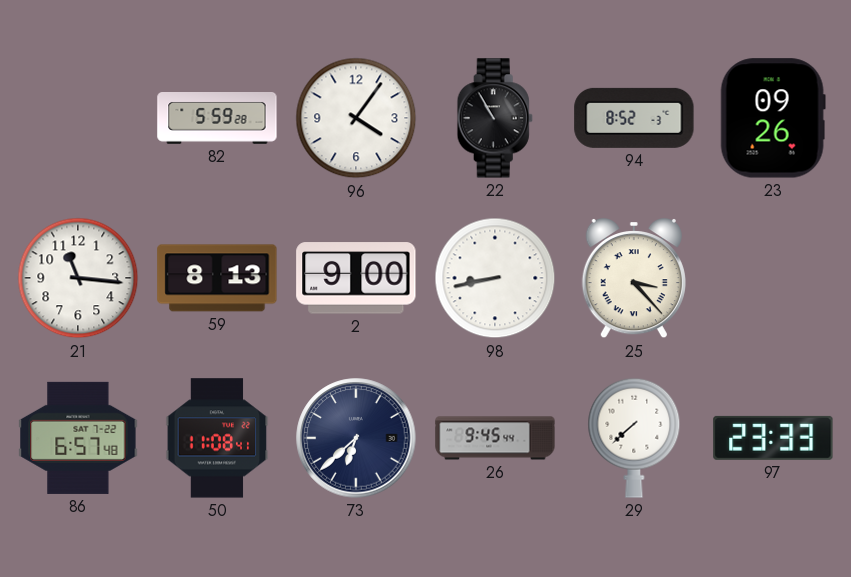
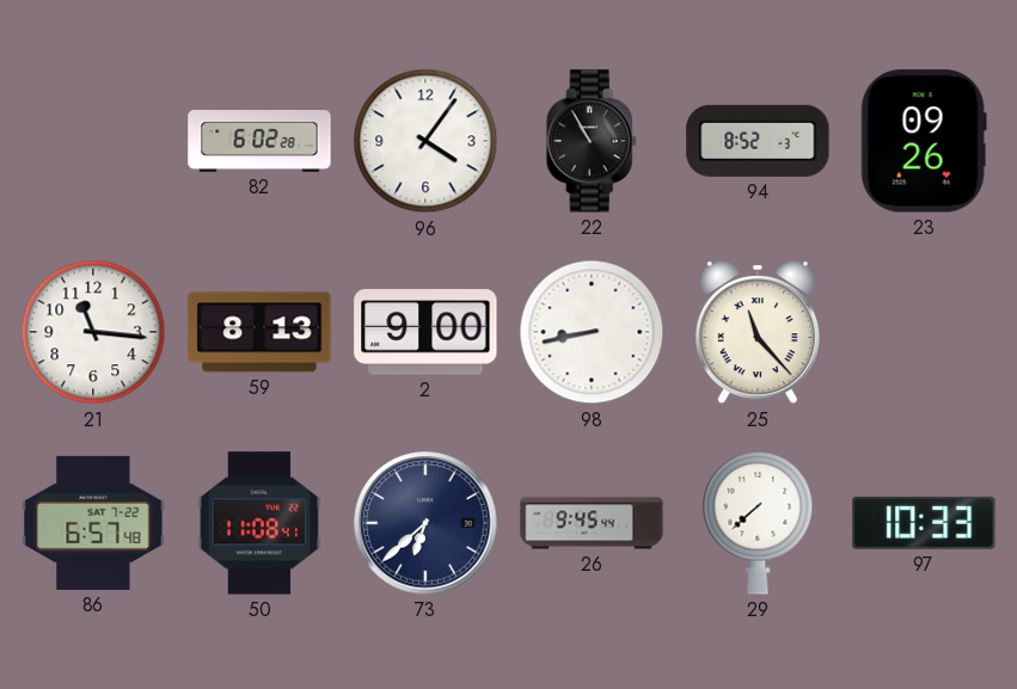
82: 5:59 -> 6:02 (259, 142)
25: 3:23 -> 11:23 (758, 333)
97: 23:33 -> 10:33 (924, 523)
